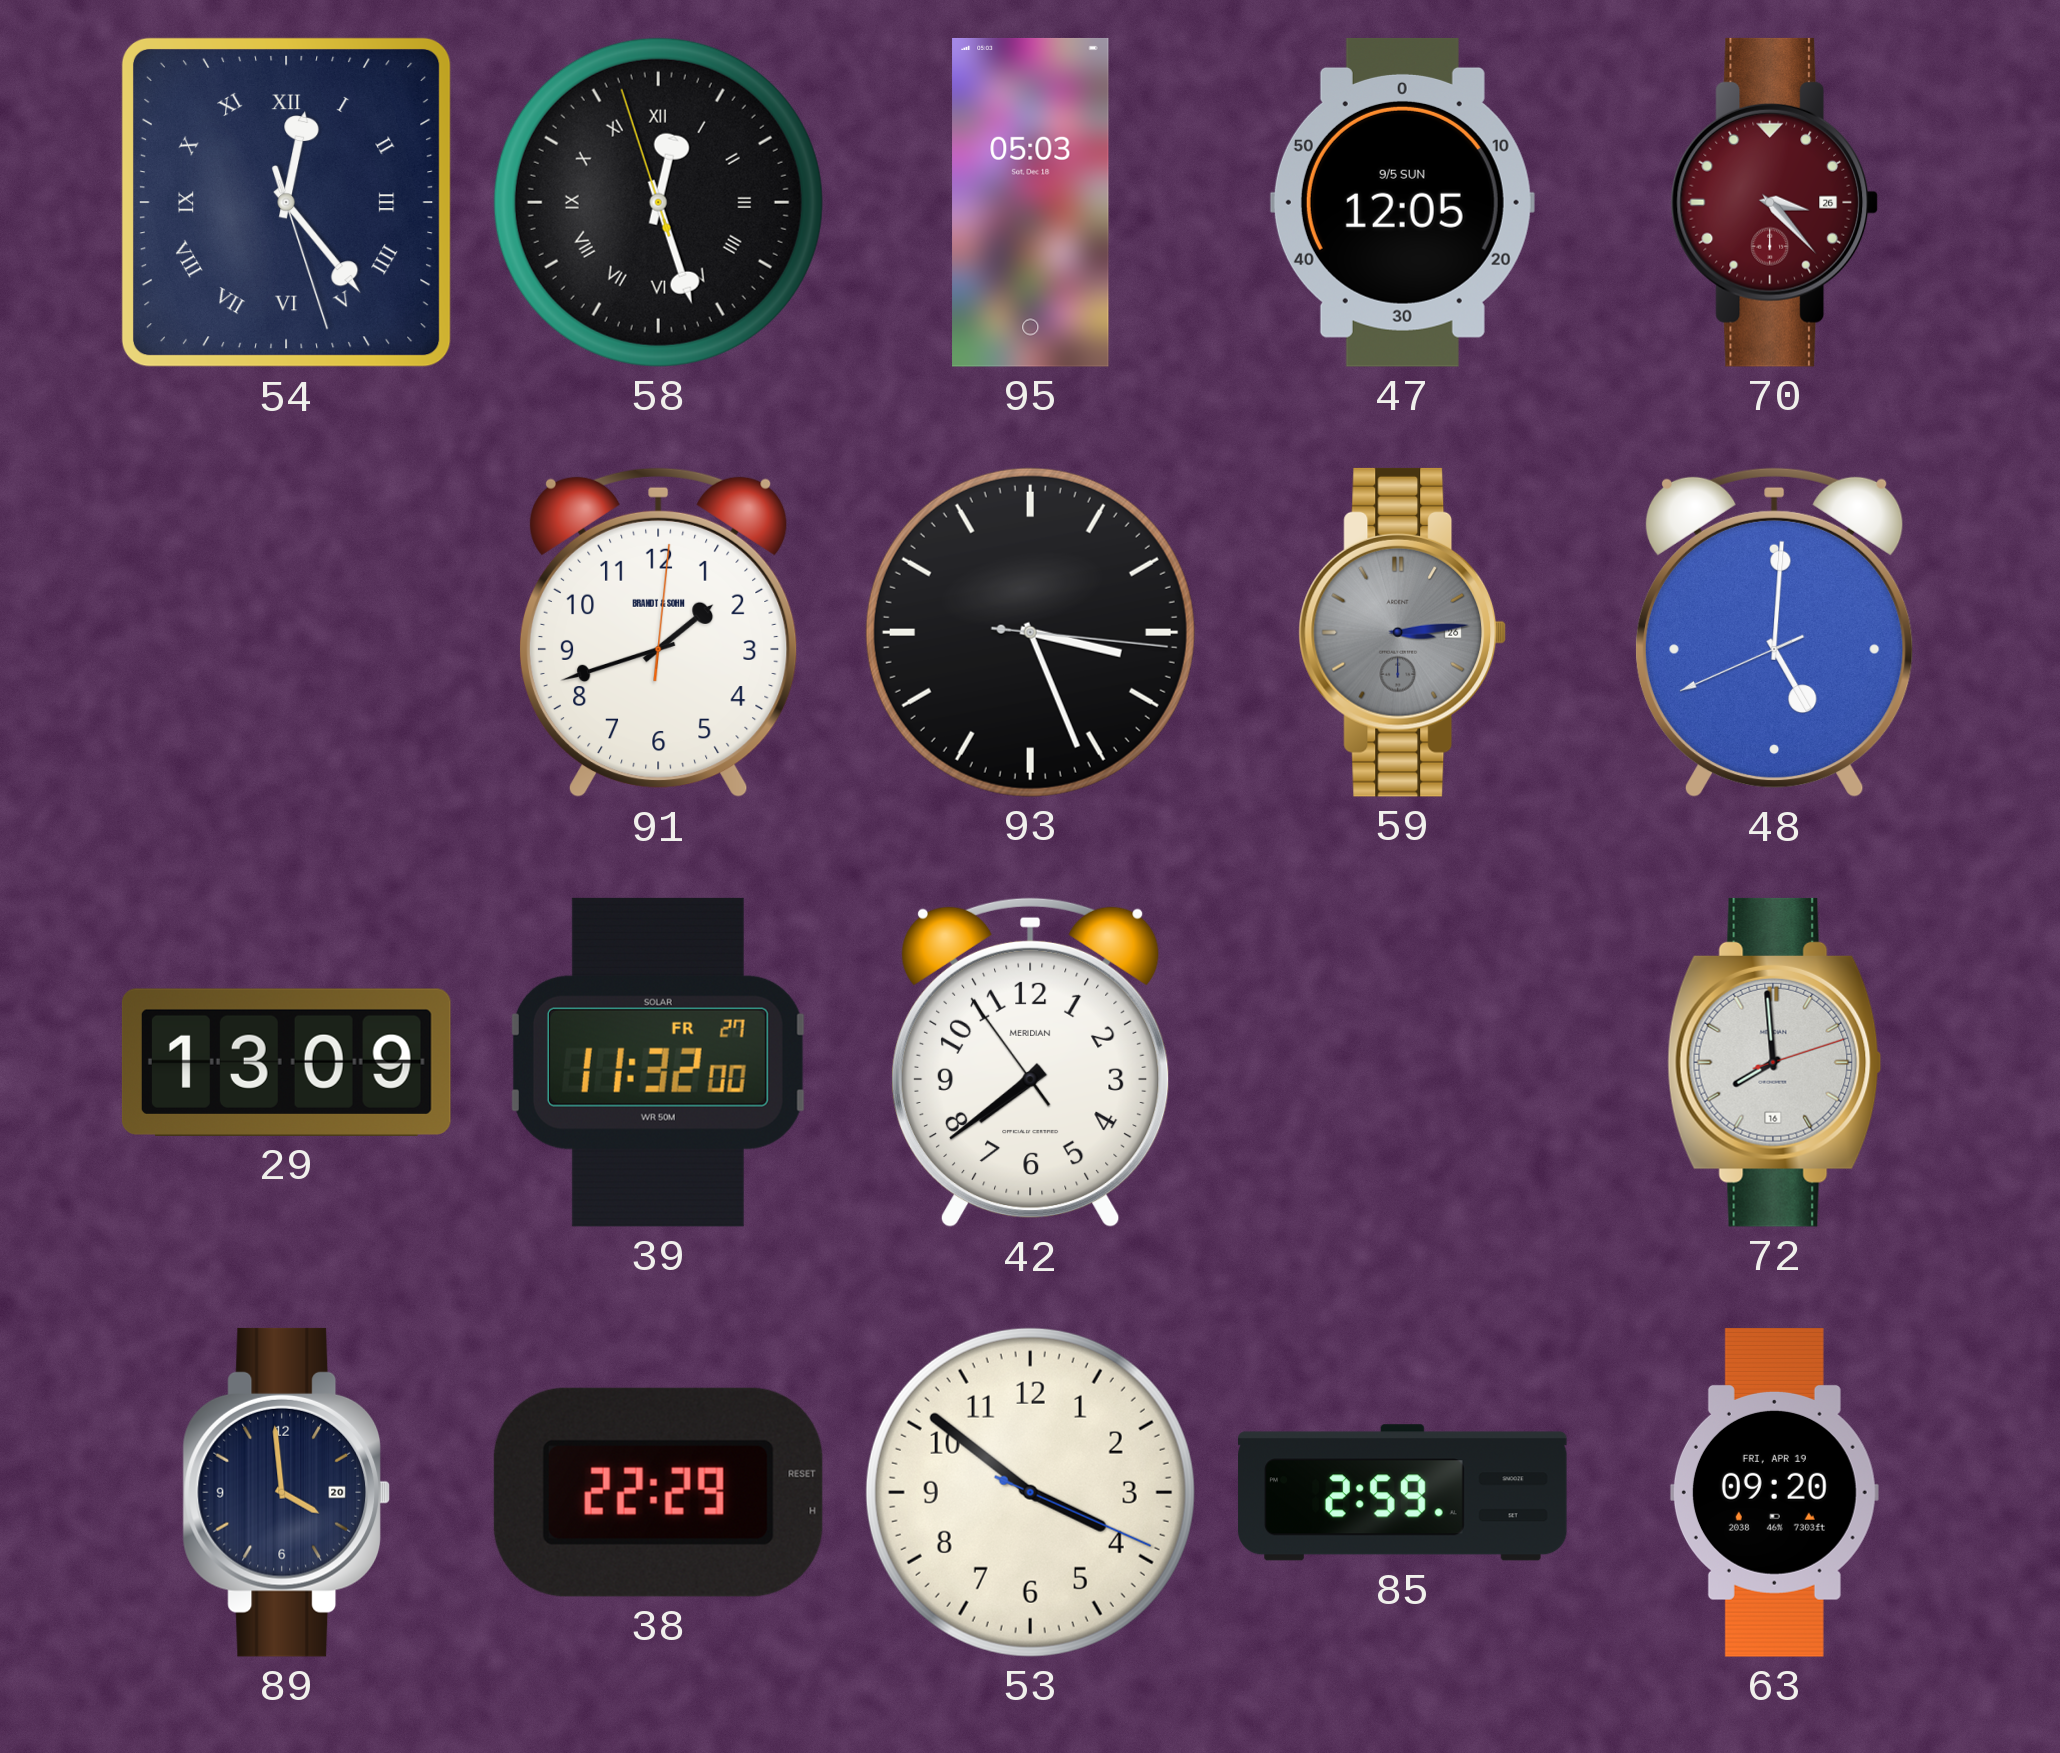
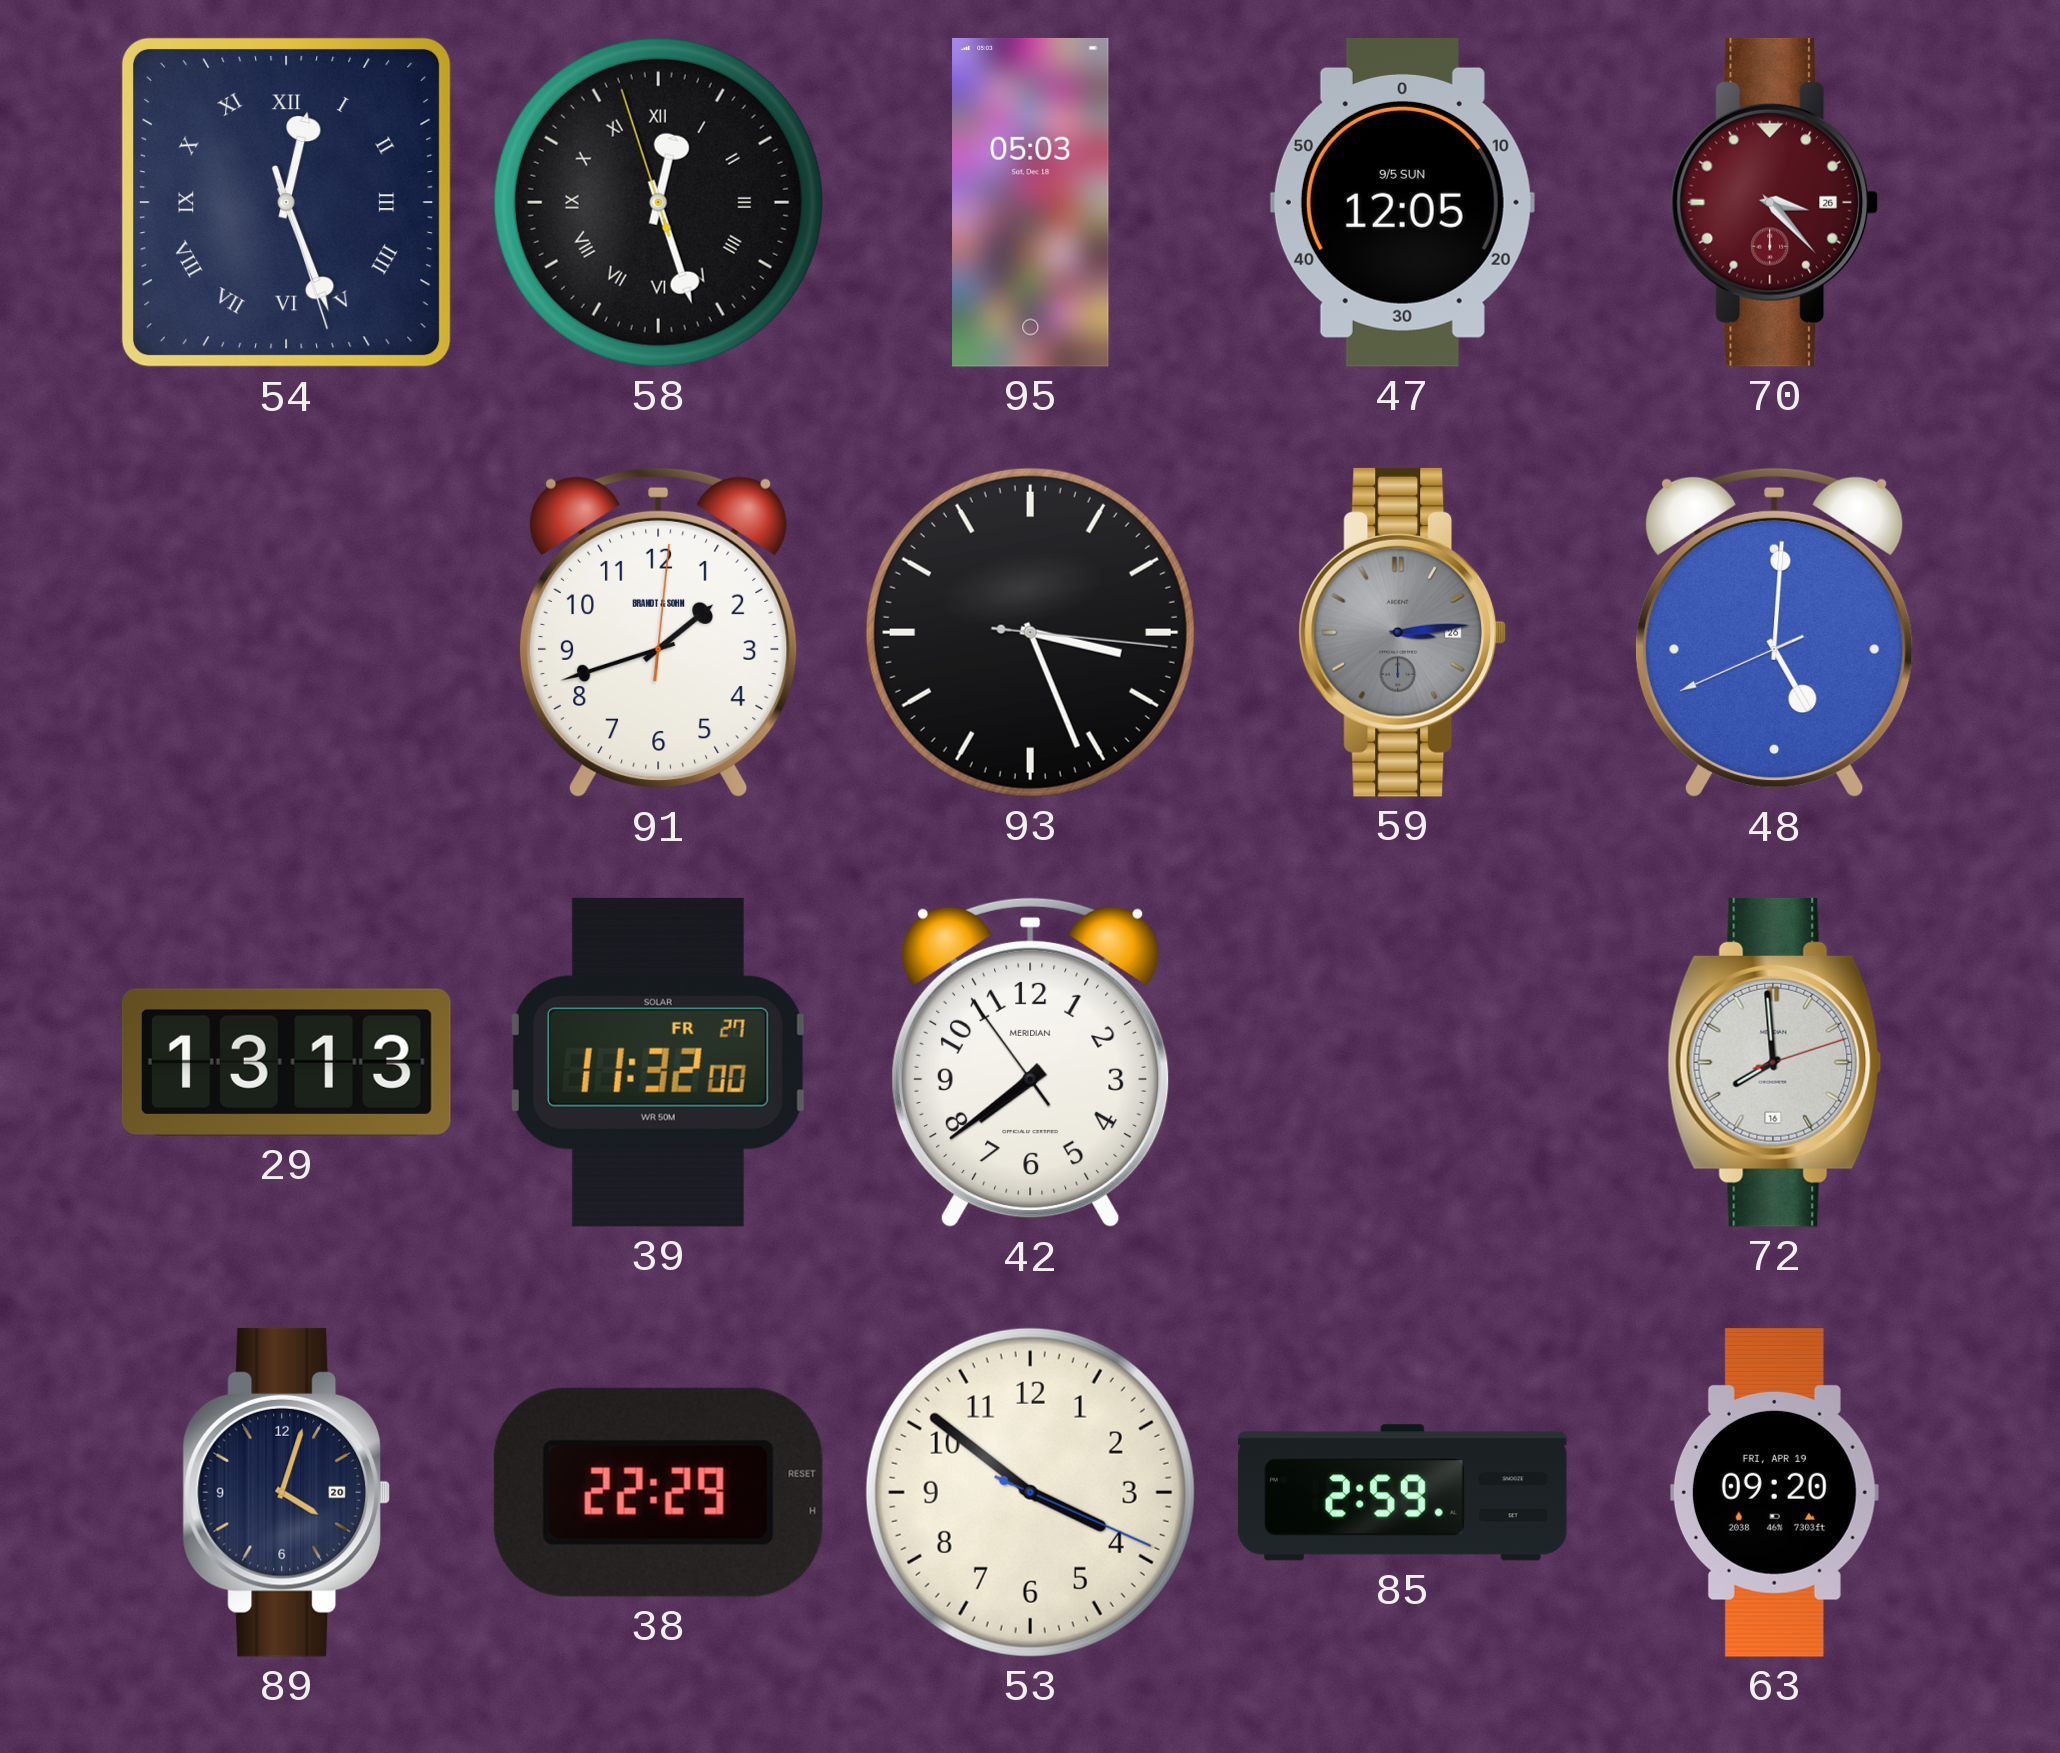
54: 12:23 -> 12:26 (286, 202)
29: 13:09 -> 13:13 (286, 1062)
89: 3:59 -> 4:03 (287, 1492)
